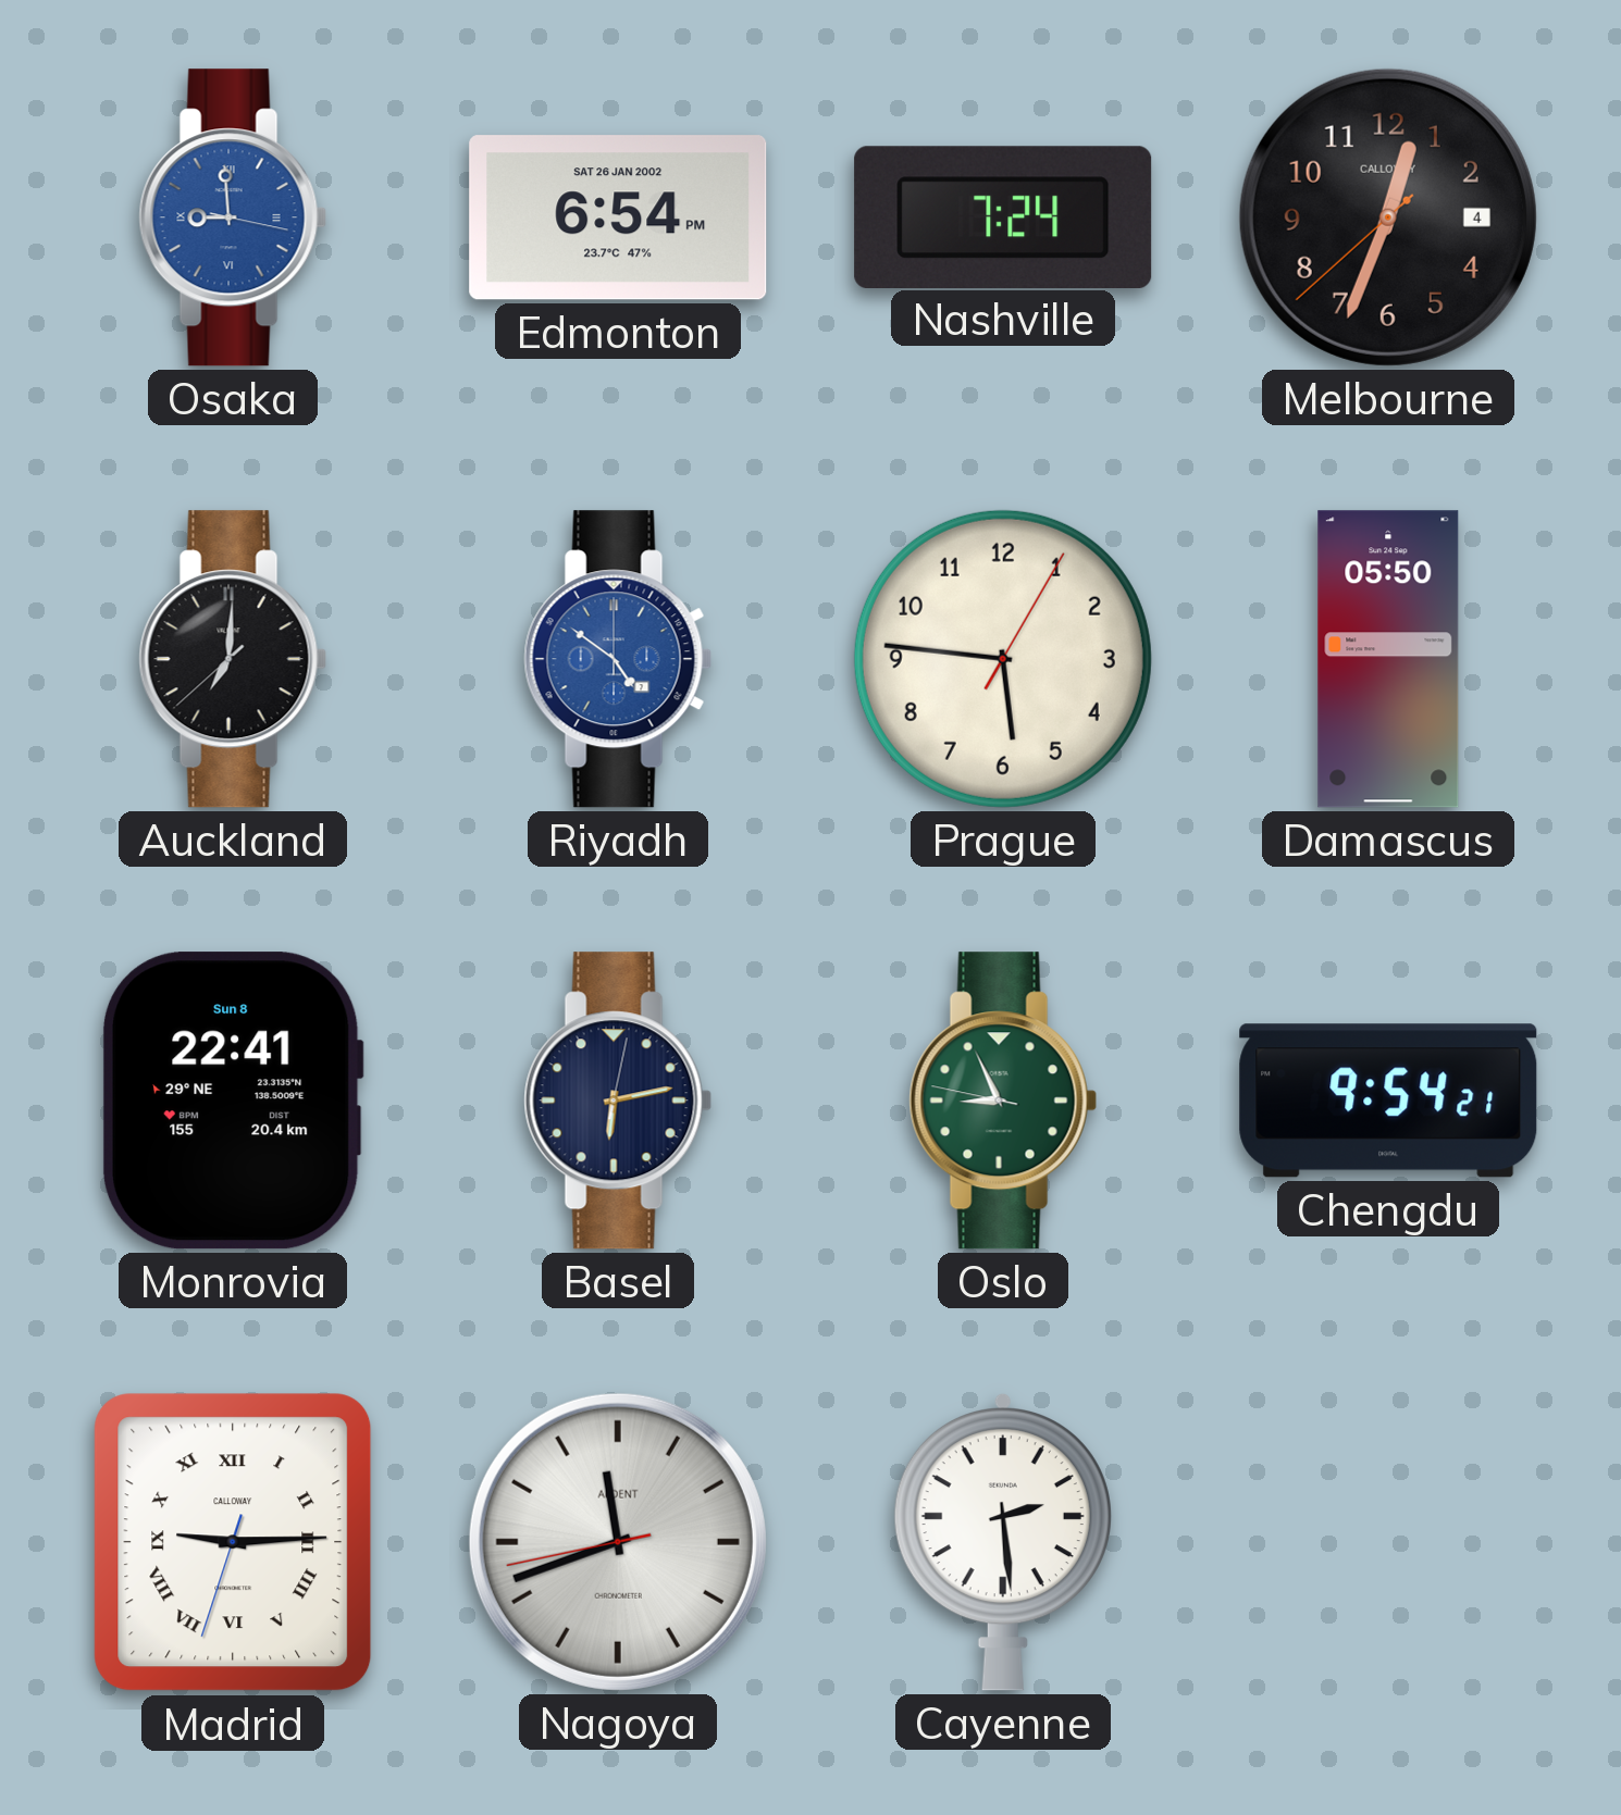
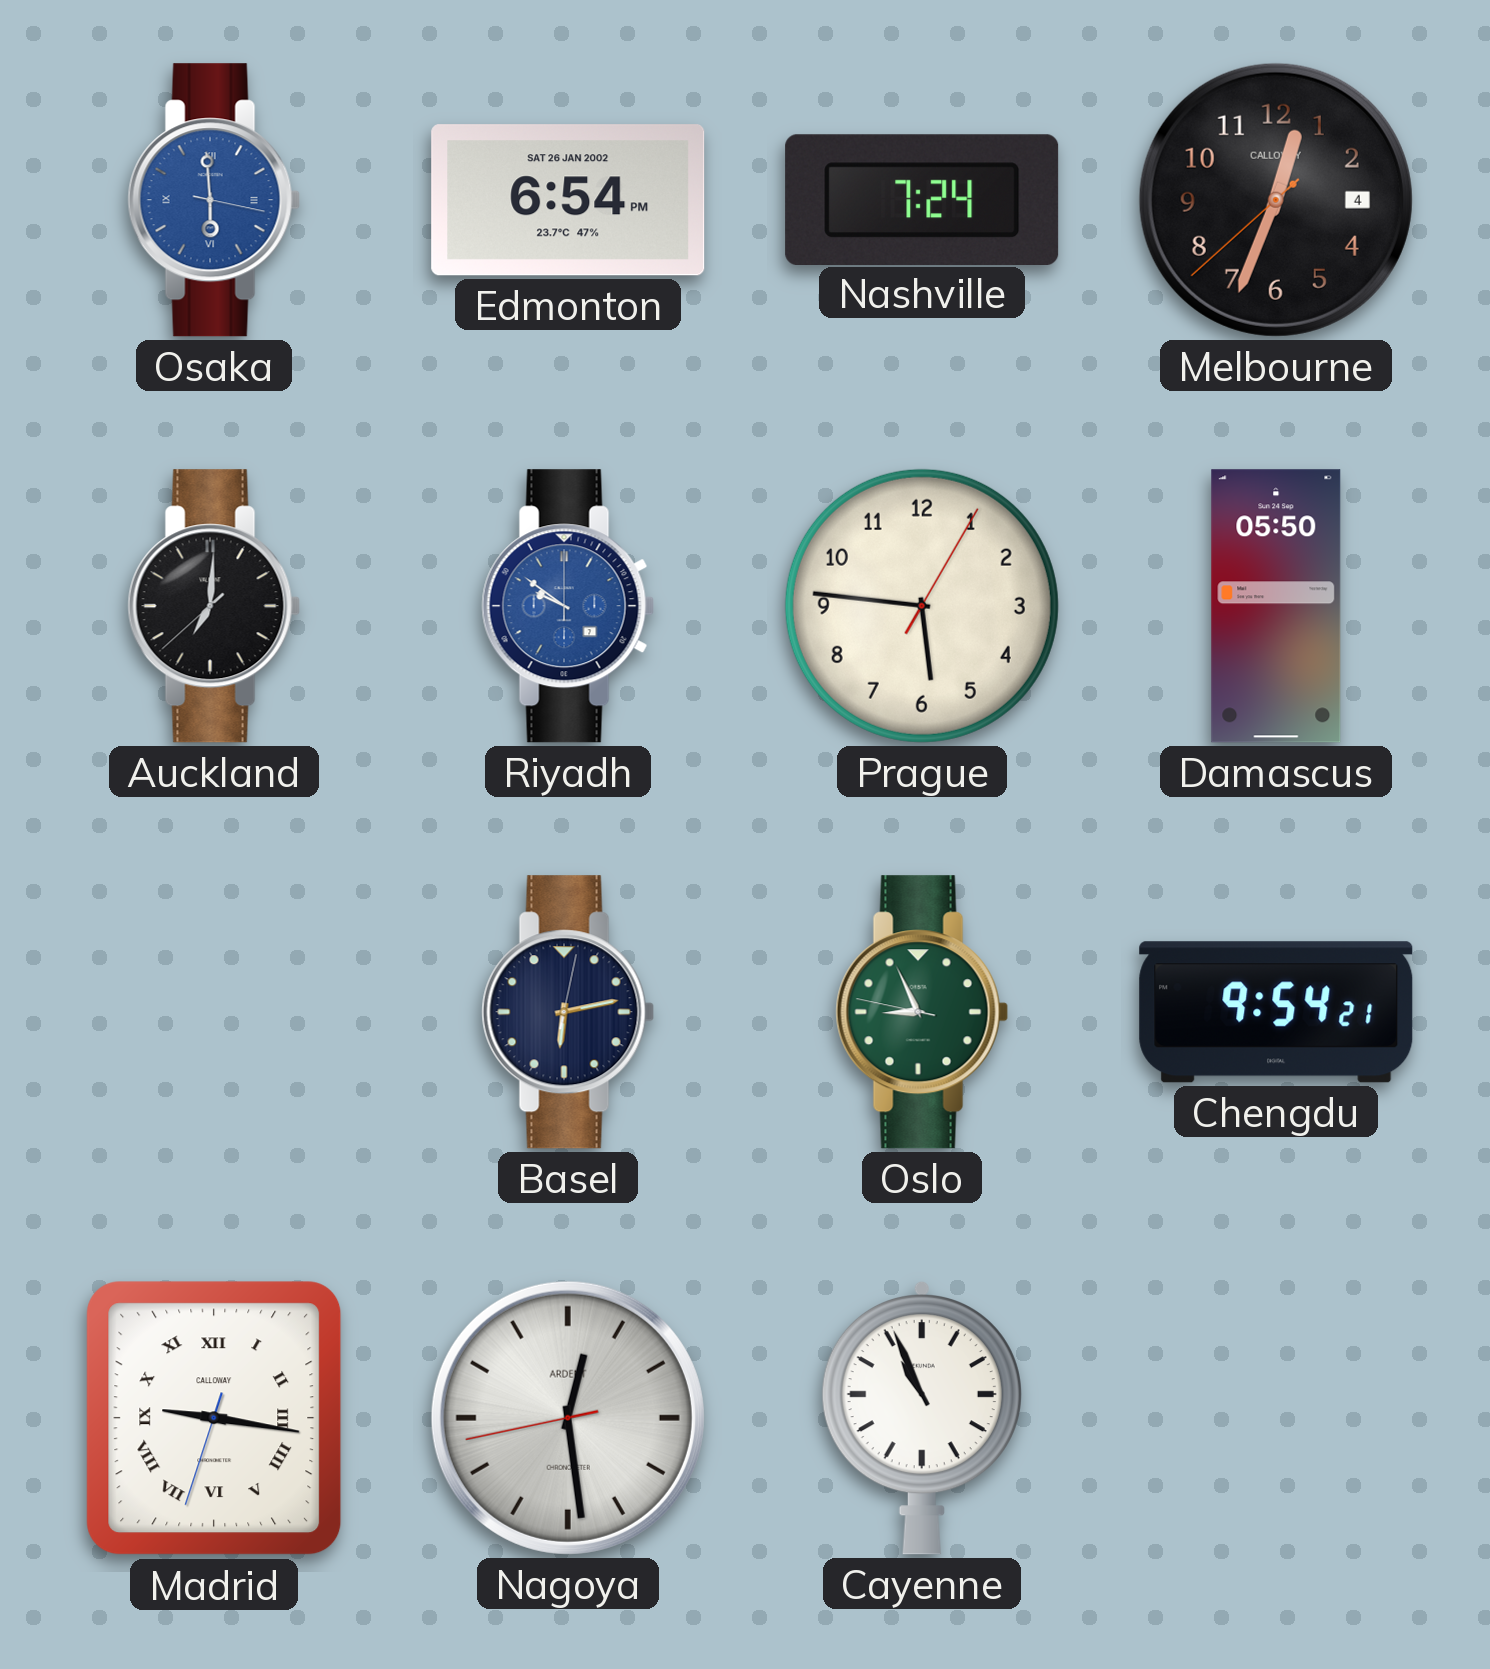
Osaka: 8:59 -> 5:59 (214, 200)
Riyadh: 4:51 -> 9:51 (568, 606)
Monrovia: 22:41 -> none (232, 1101)
Madrid: 9:14 -> 9:16 (214, 1418)
Nagoya: 11:41 -> 12:28 (568, 1418)
Cayenne: 2:29 -> 10:56 (922, 1418)
